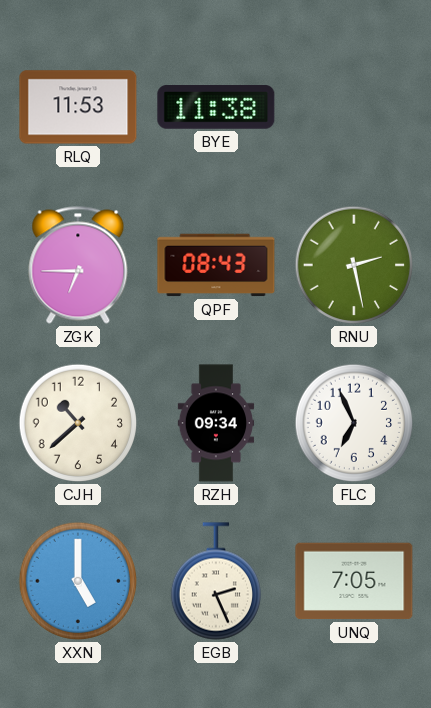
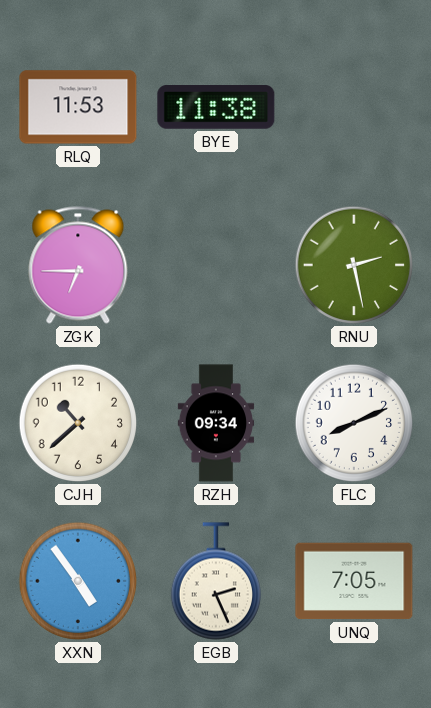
QPF: 08:43 -> none (216, 265)
FLC: 6:56 -> 8:11 (354, 423)
XXN: 5:00 -> 4:54 (78, 581)
